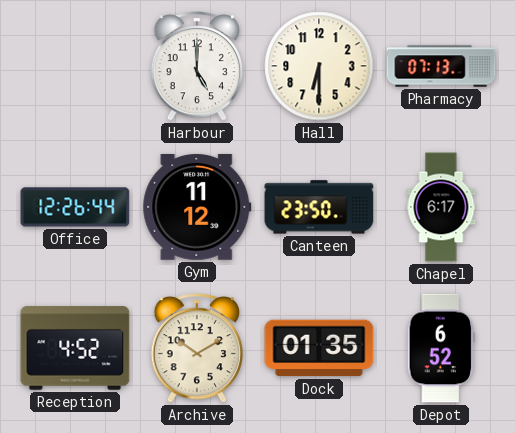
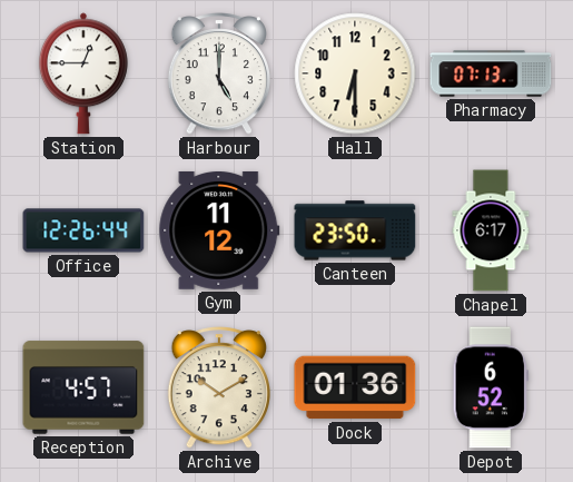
Station: none -> 12:45 (83, 73)
Reception: 4:52 -> 4:57 (83, 387)
Dock: 01:35 -> 01:36 (355, 387)
